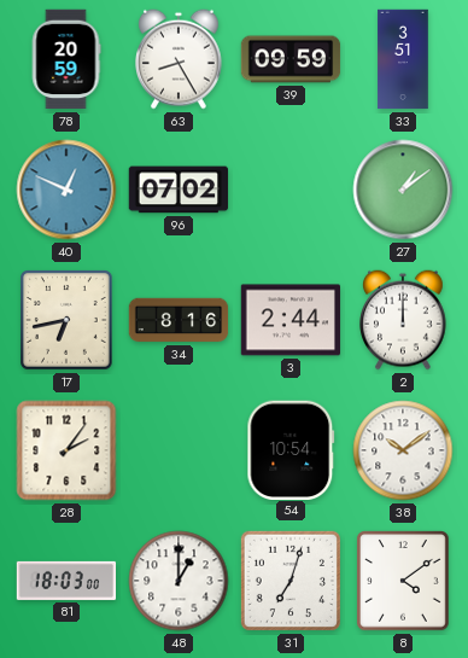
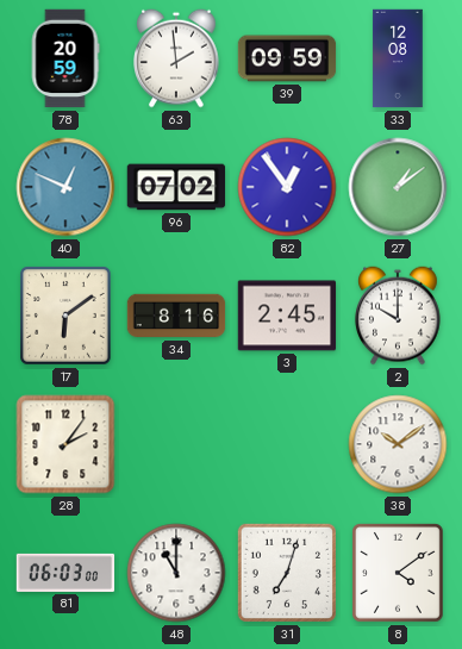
63: 8:25 -> 1:59 (177, 58)
33: 3:51 -> 12:08 (398, 58)
82: none -> 12:54 (287, 187)
17: 6:43 -> 6:09 (67, 316)
3: 2:44 -> 2:45 (287, 316)
2: 12:00 -> 10:00 (399, 316)
54: 10:54 -> none (291, 449)
81: 18:03 -> 06:03 (65, 573)
48: 1:00 -> 11:00 (176, 573)
